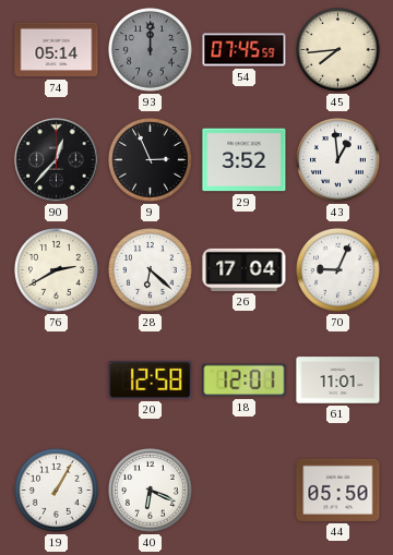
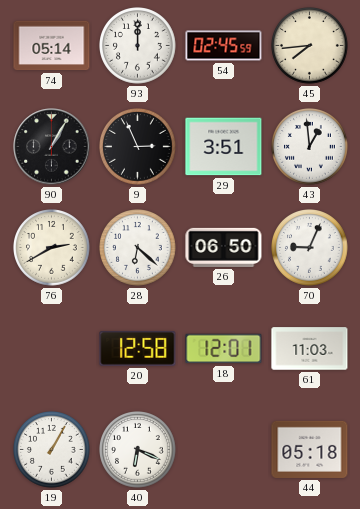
93 dial: grey -> white (138, 46)
54: 07:45 -> 02:45 (224, 46)
90: 12:37 -> 1:05 (52, 147)
29: 3:52 -> 3:51 (224, 147)
26: 17:04 -> 06:50 (224, 247)
61: 11:01 -> 11:03 (310, 349)
44: 05:50 -> 05:18 (310, 449)
